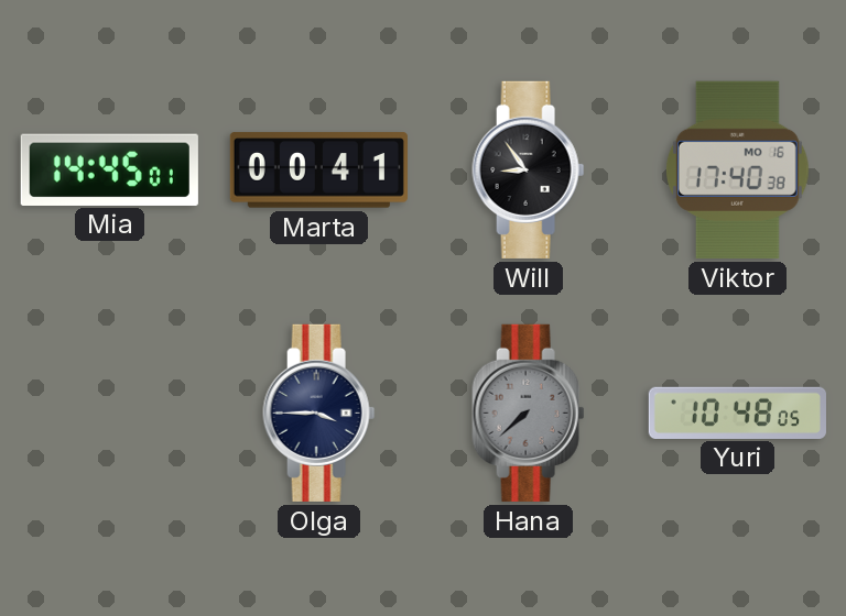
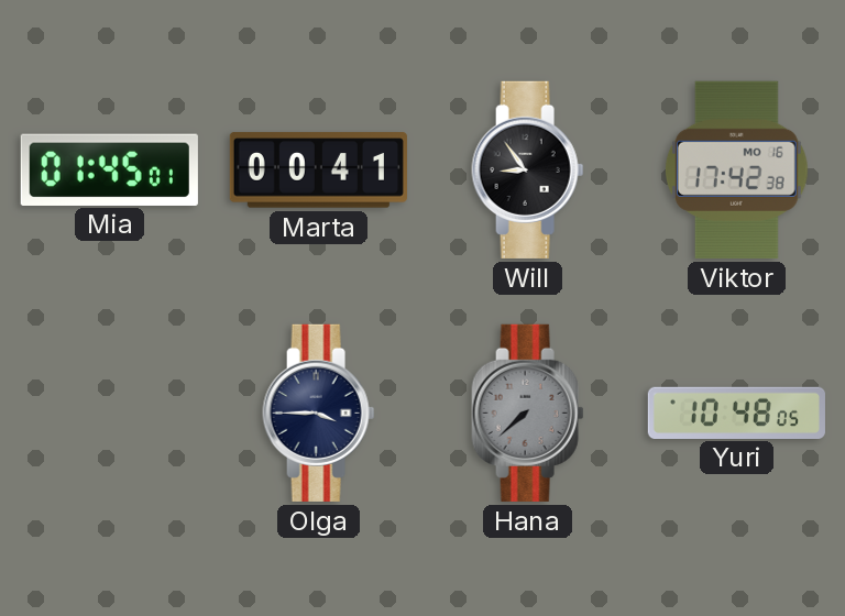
Mia: 14:45 -> 01:45 (109, 169)
Viktor: 17:40 -> 17:42 (736, 169)
